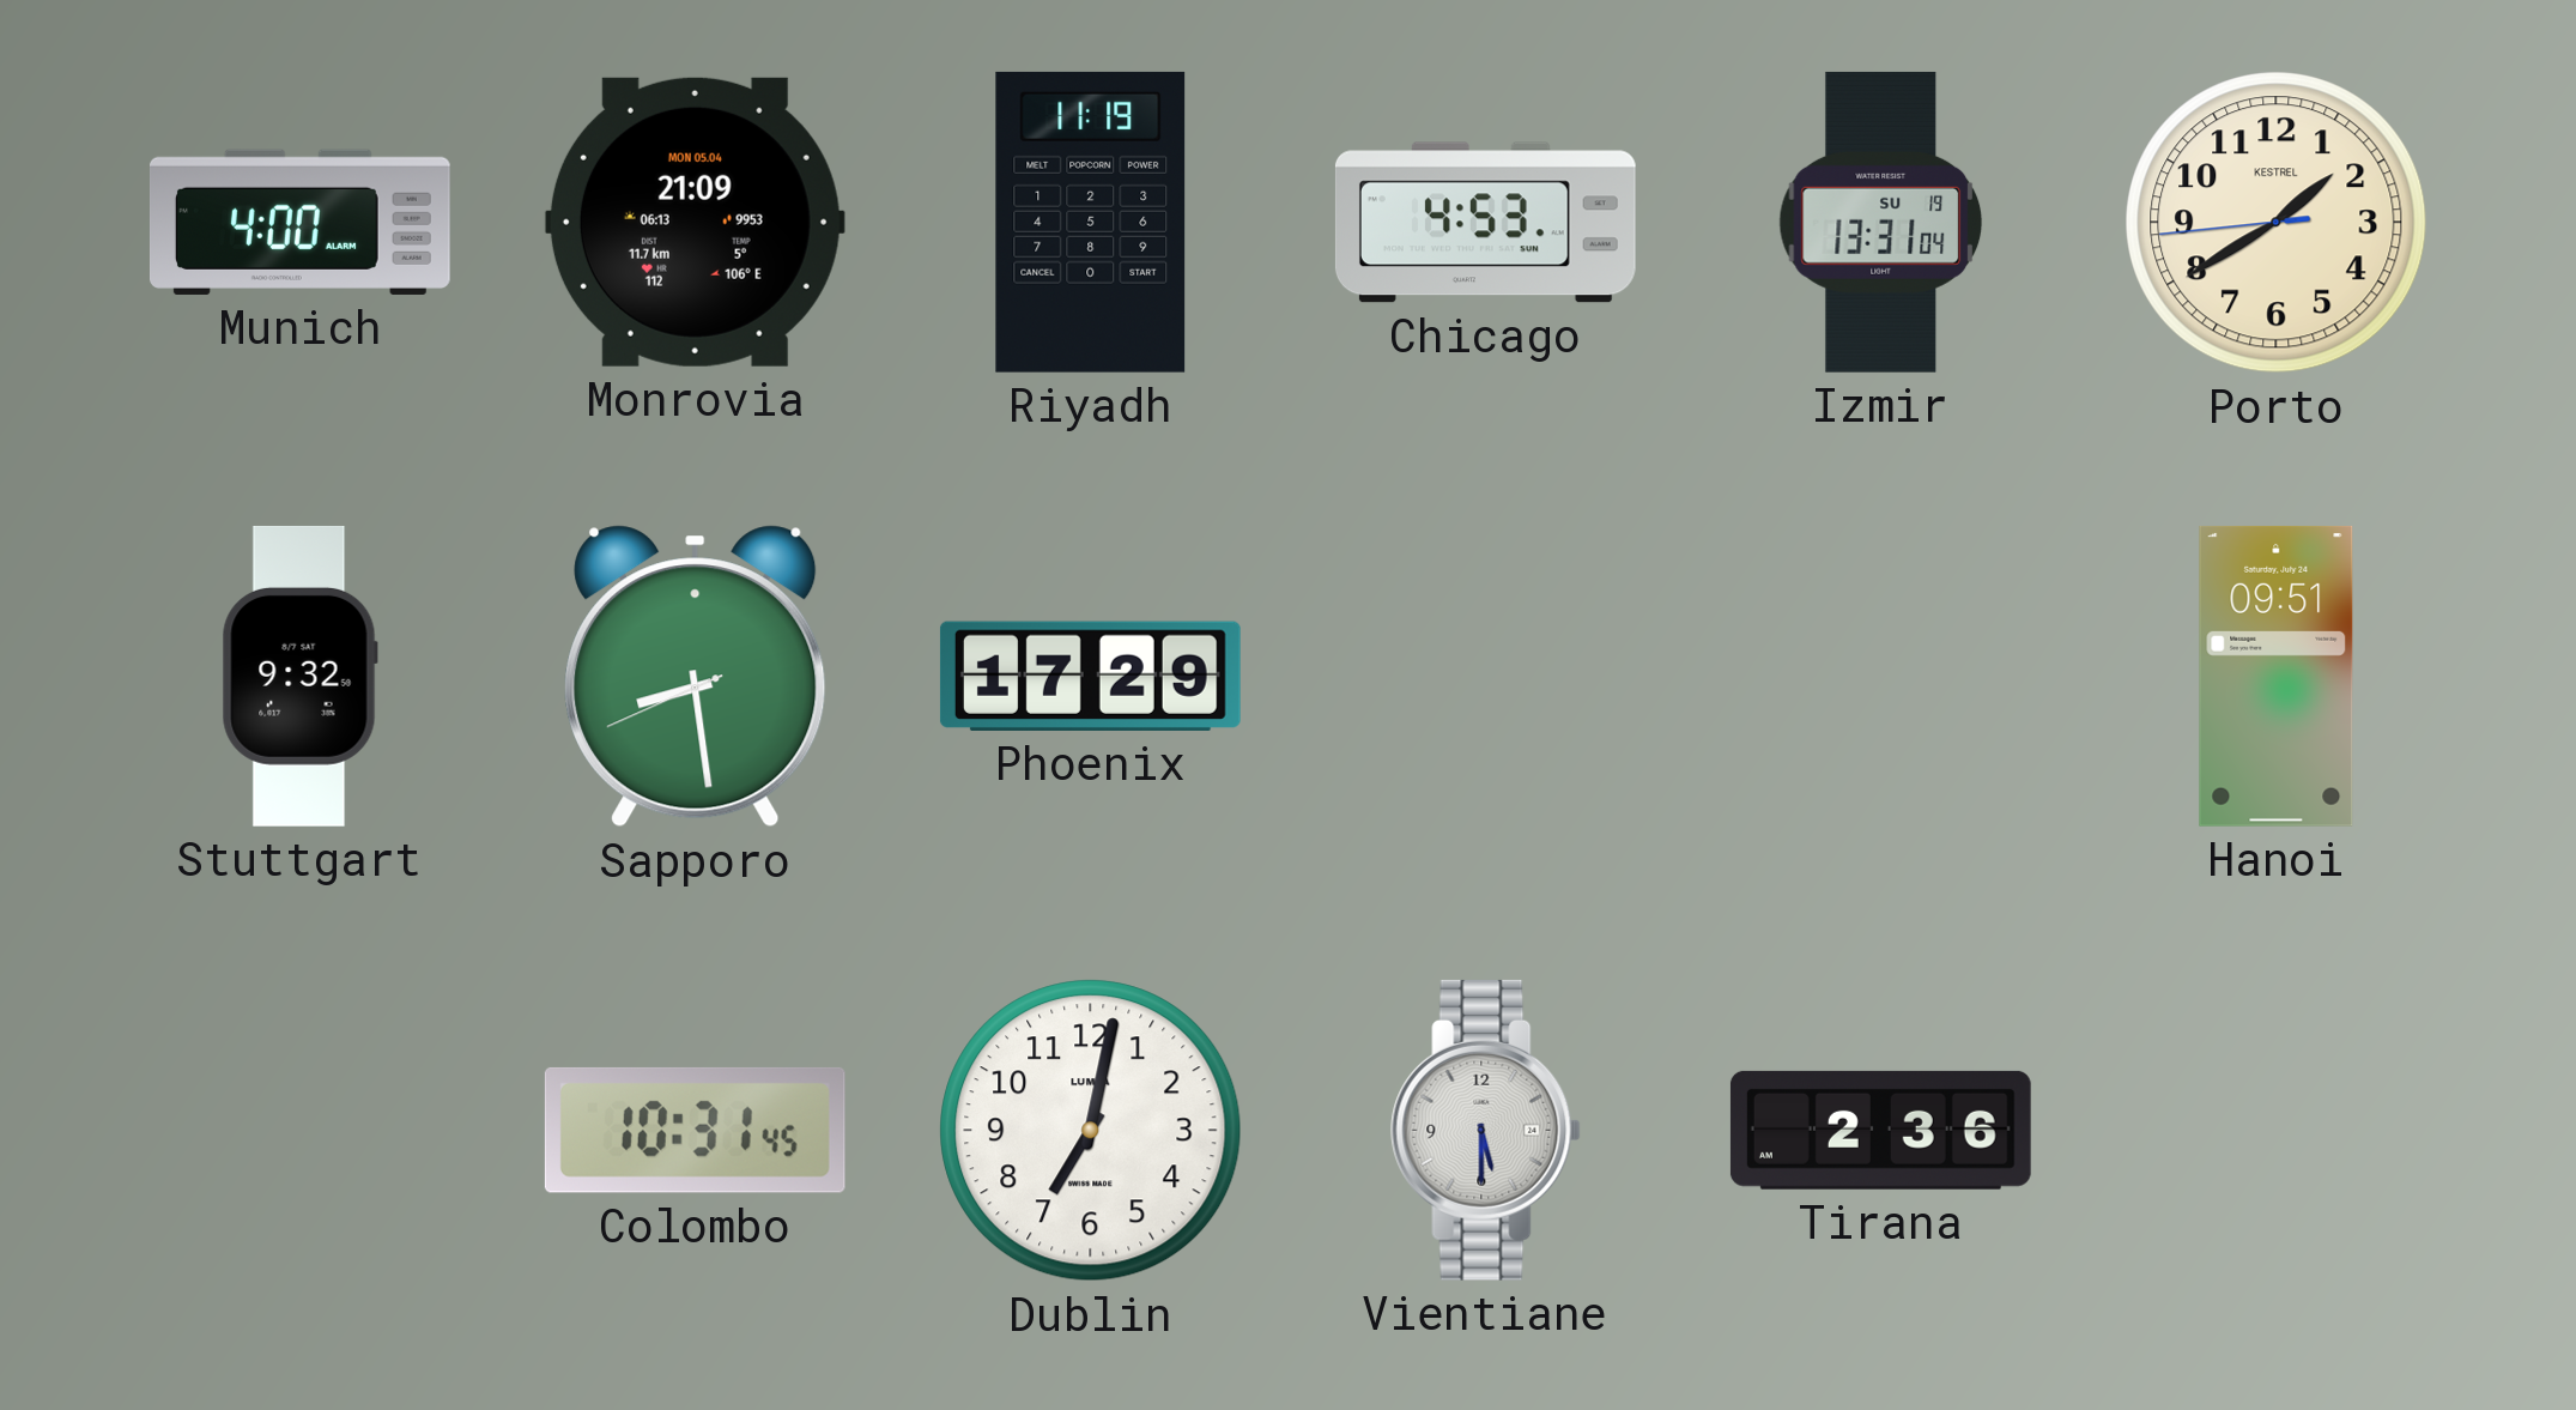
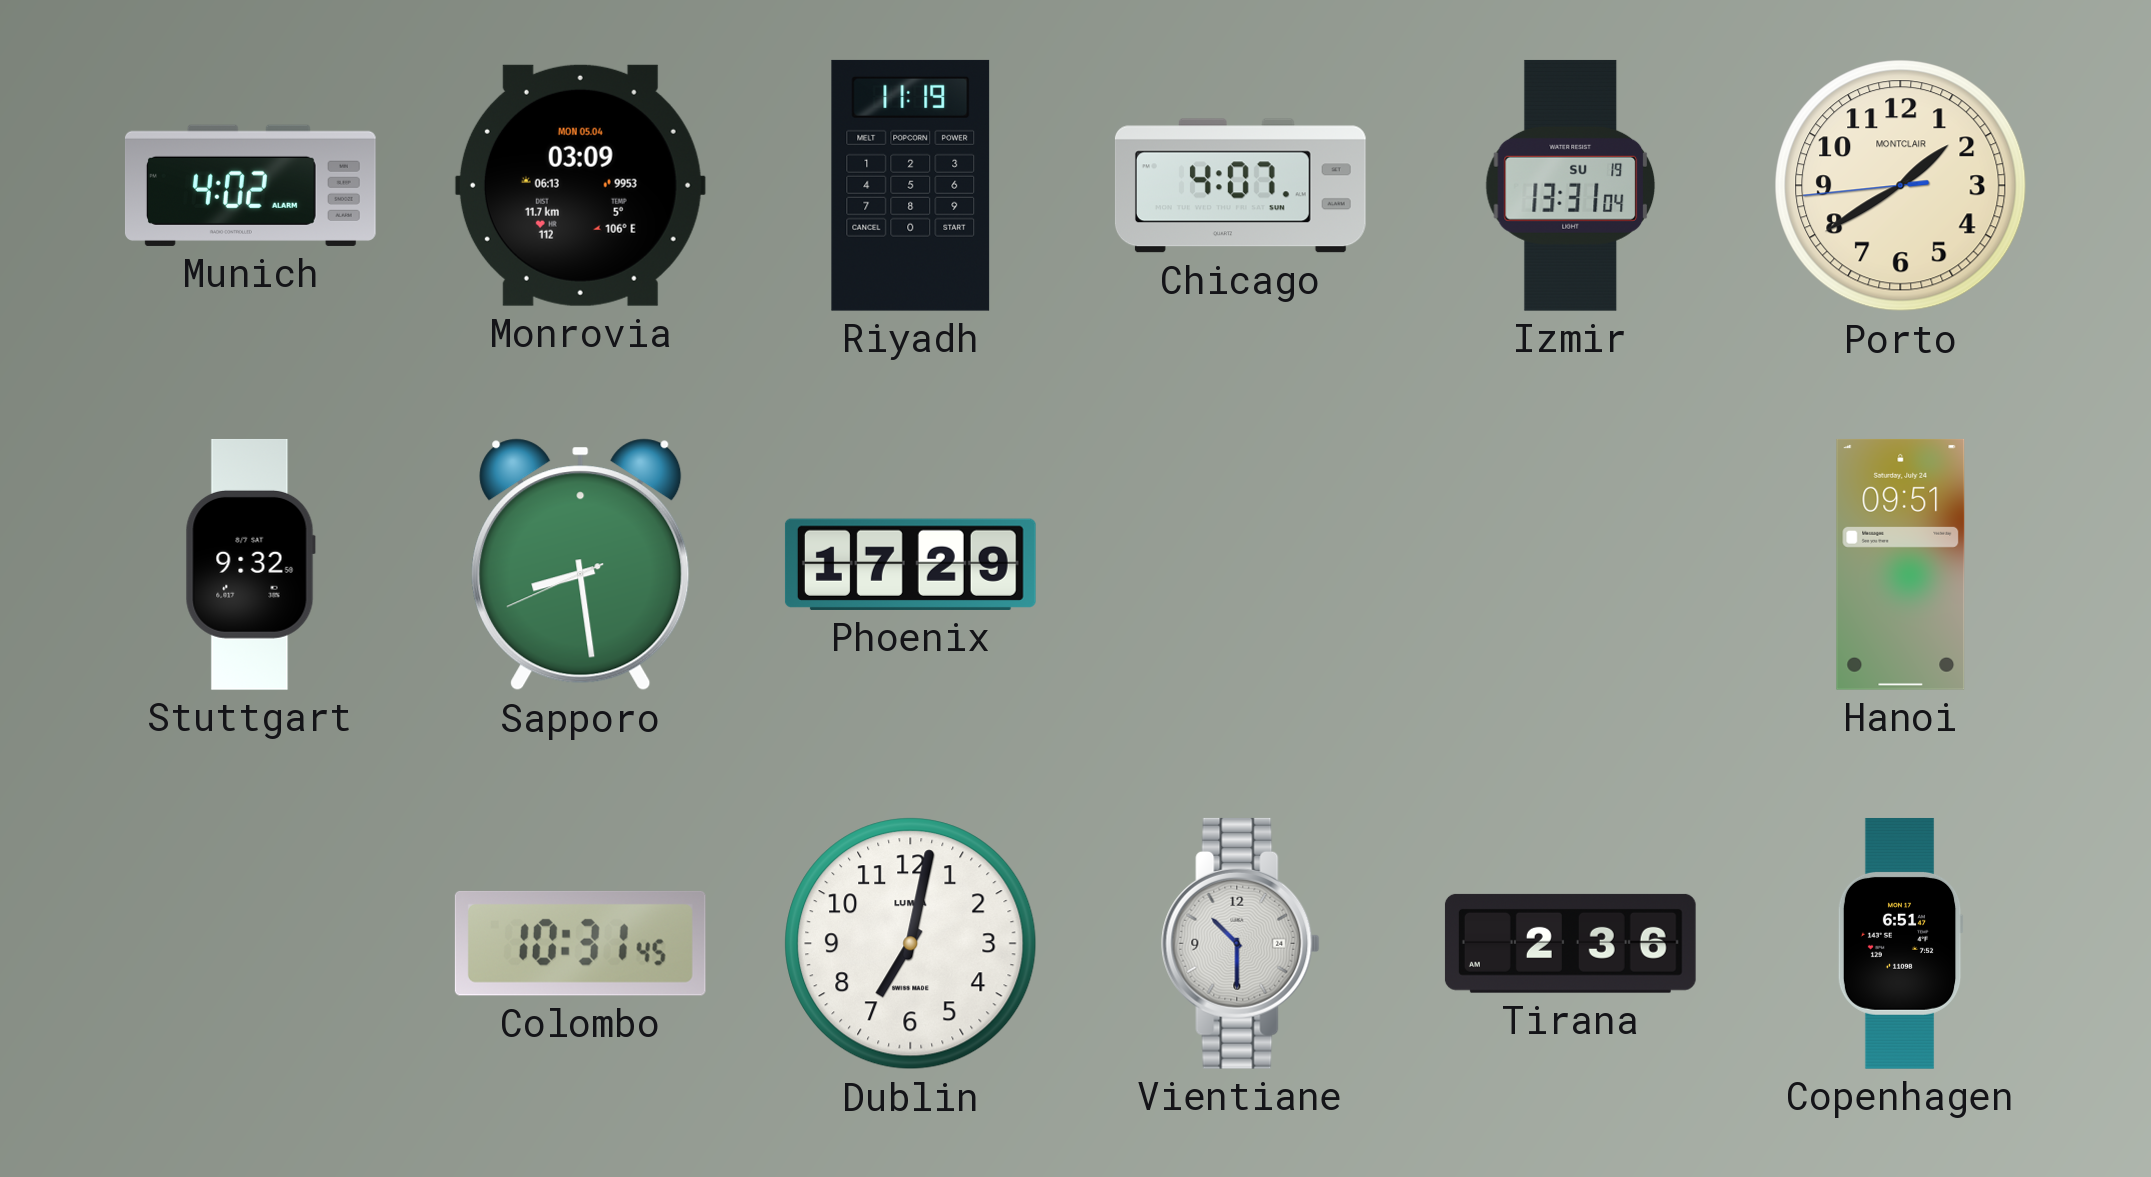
Munich: 4:00 -> 4:02 (250, 185)
Monrovia: 21:09 -> 03:09 (580, 185)
Chicago: 4:53 -> 4:07 (1240, 186)
Porto brand: KESTREL -> MONTCLAIR (1901, 186)
Vientiane: 5:30 -> 10:30 (1241, 943)
Copenhagen: none -> 6:51 (1900, 943)
